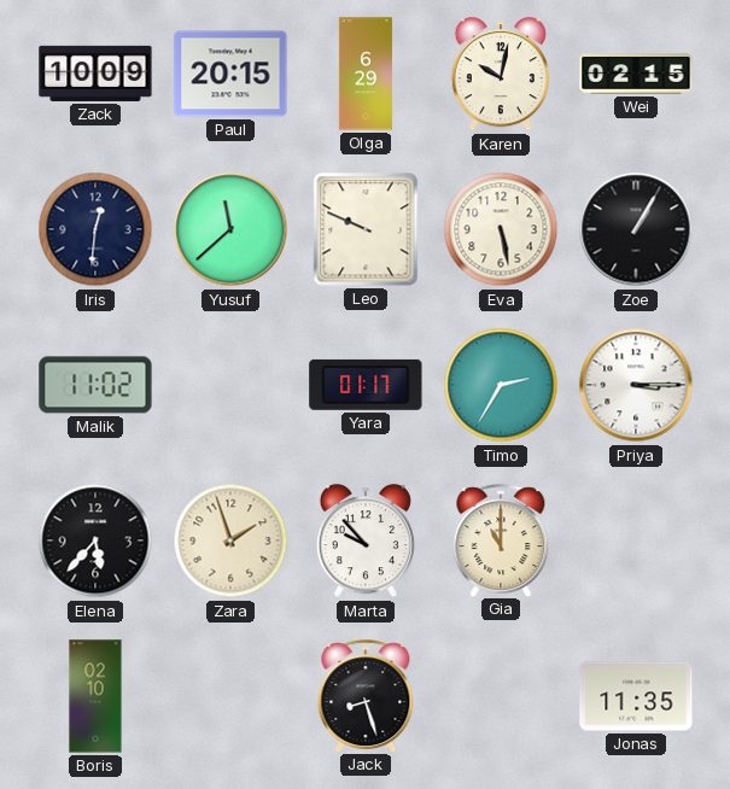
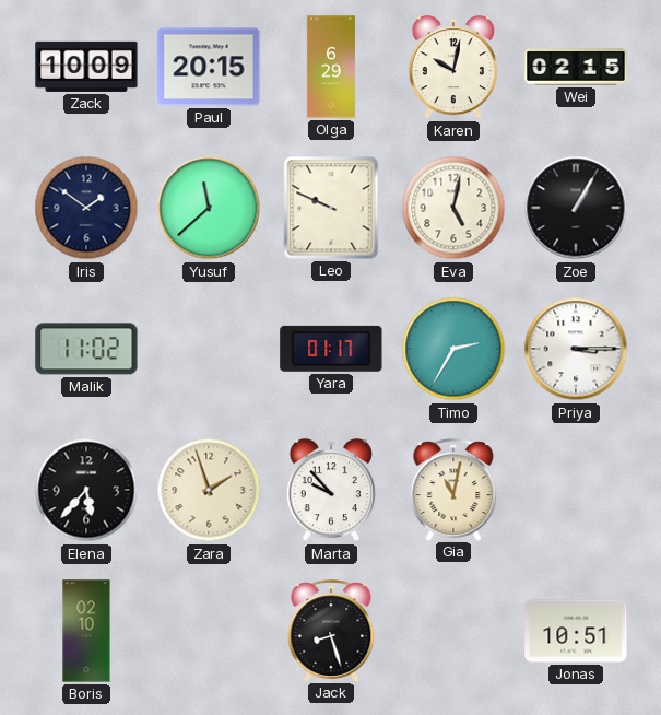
Iris: 12:31 -> 1:51 (86, 208)
Eva: 5:28 -> 5:02 (453, 208)
Gia: 11:00 -> 11:02 (453, 490)
Jonas: 11:35 -> 10:51 (576, 631)
